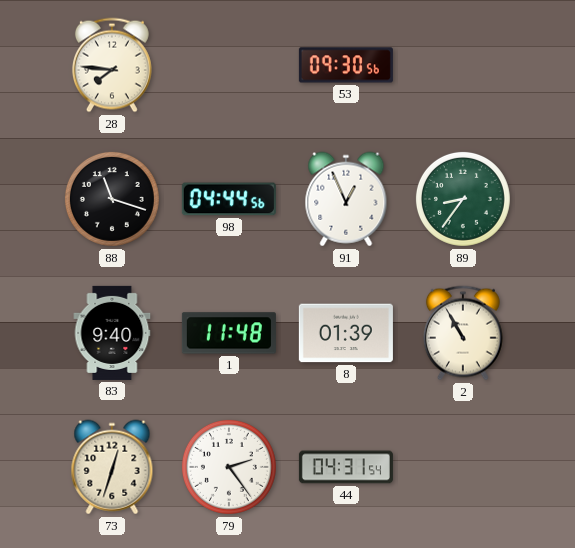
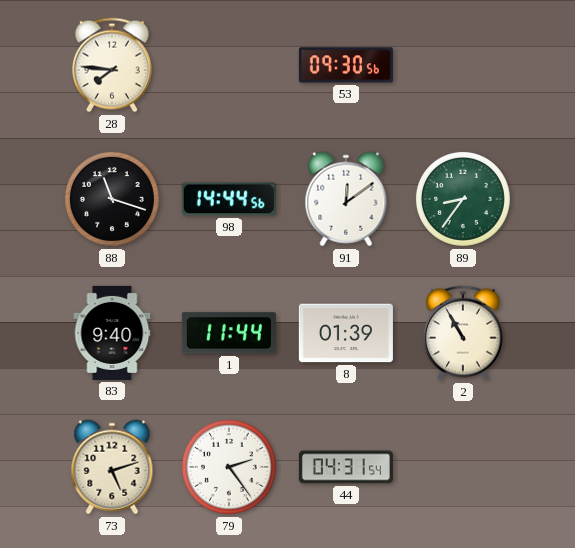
98: 04:44 -> 14:44 (229, 199)
91: 12:56 -> 12:09 (346, 199)
1: 11:48 -> 11:44 (229, 333)
73: 12:33 -> 5:12 (112, 467)
